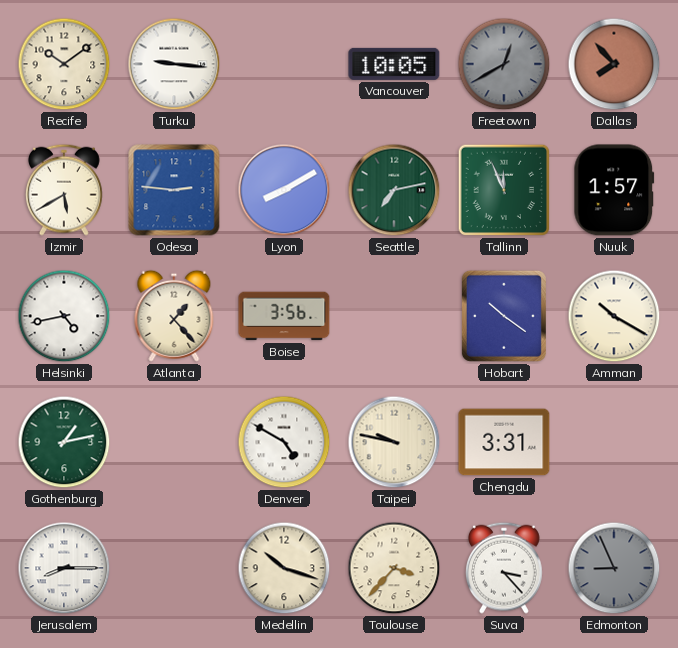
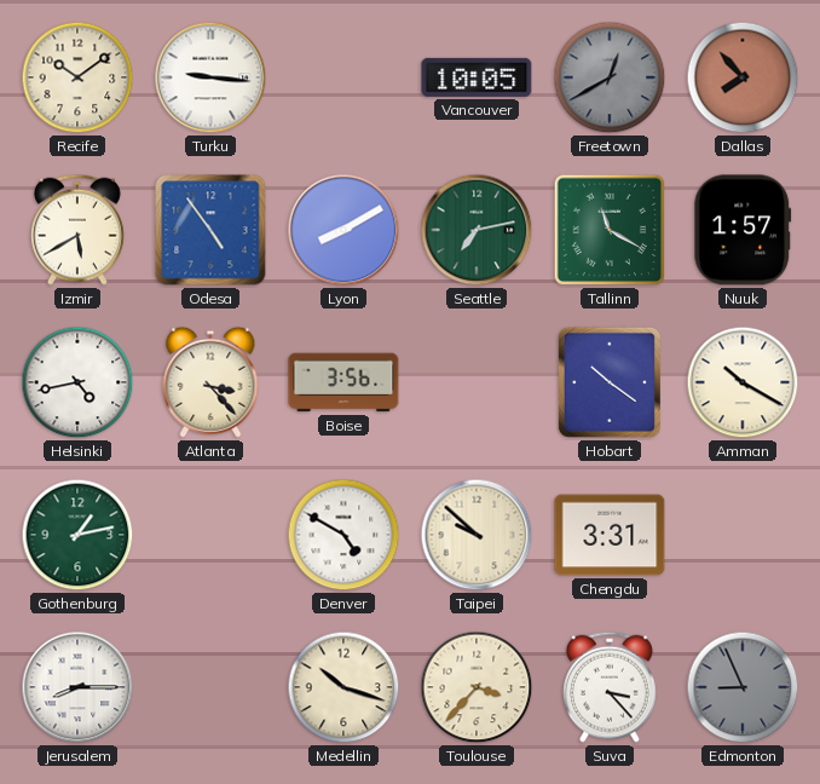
Odesa: 2:46 -> 4:54 (210, 230)
Tallinn: 11:56 -> 11:20 (610, 230)
Atlanta: 1:23 -> 3:23 (210, 382)
Taipei: 9:47 -> 9:52 (477, 535)
